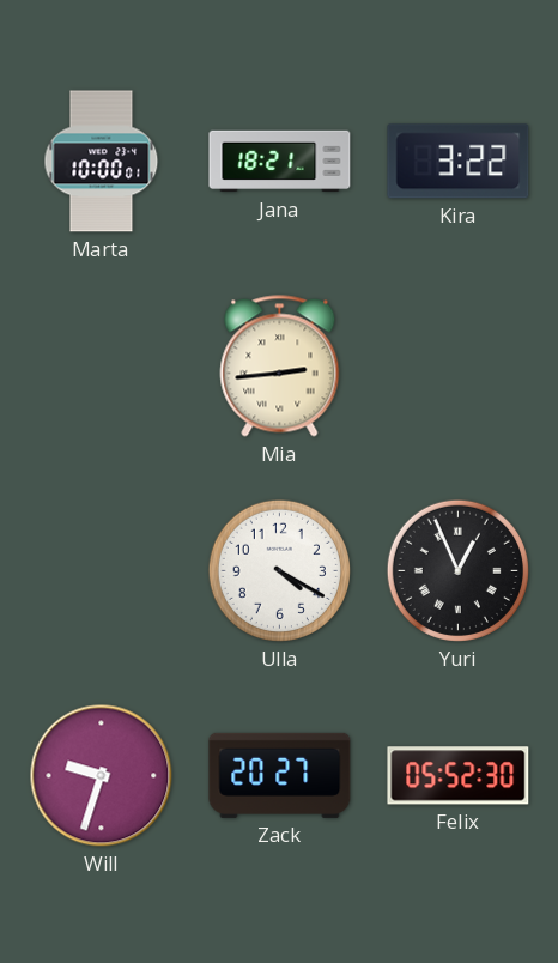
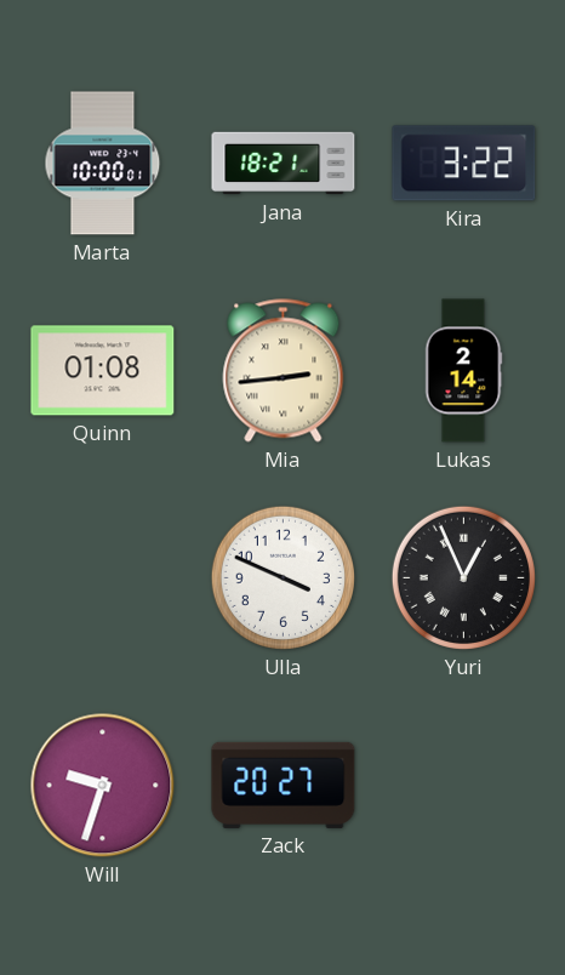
Quinn: none -> 01:08 (103, 371)
Lukas: none -> 2:14 (463, 371)
Ulla: 4:20 -> 3:49 (282, 577)
Felix: 05:52 -> none (459, 776)
